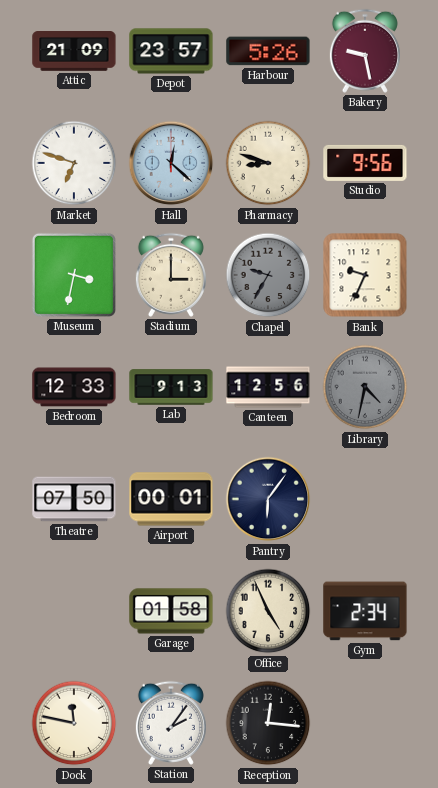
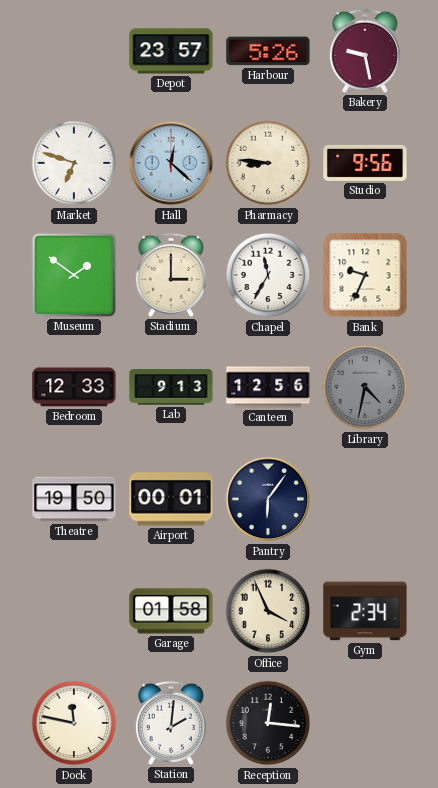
Attic: 21:09 -> none (74, 52)
Pharmacy: 8:48 -> 8:46 (268, 163)
Museum: 3:32 -> 1:51 (74, 275)
Chapel: 9:35 -> 11:35 (268, 275)
Chapel dial: grey -> white (268, 275)
Theatre: 07:50 -> 19:50 (74, 499)
Office: 4:56 -> 3:56 (268, 611)
Station: 2:06 -> 2:01 (171, 723)
